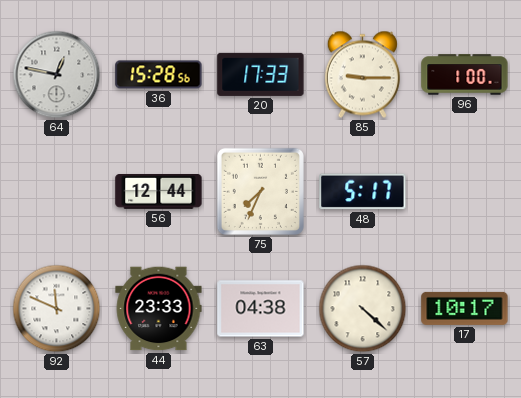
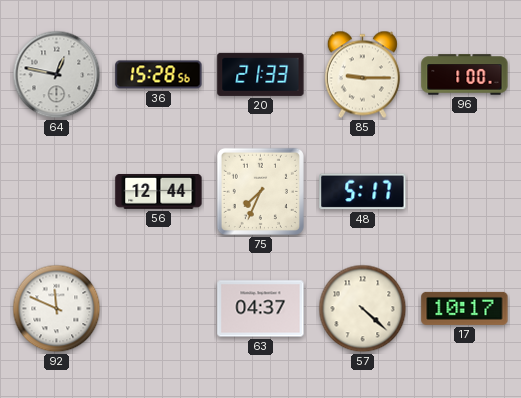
20: 17:33 -> 21:33 (261, 74)
44: 23:33 -> none (159, 309)
63: 04:38 -> 04:37 (261, 309)
